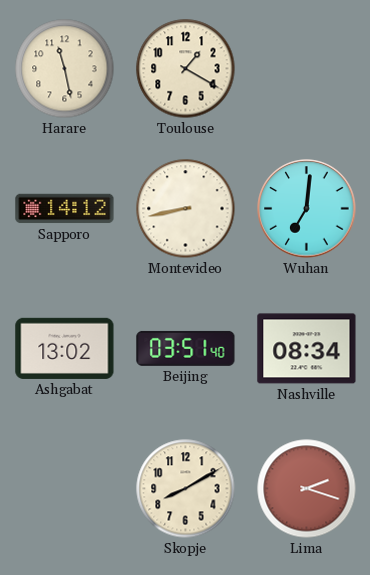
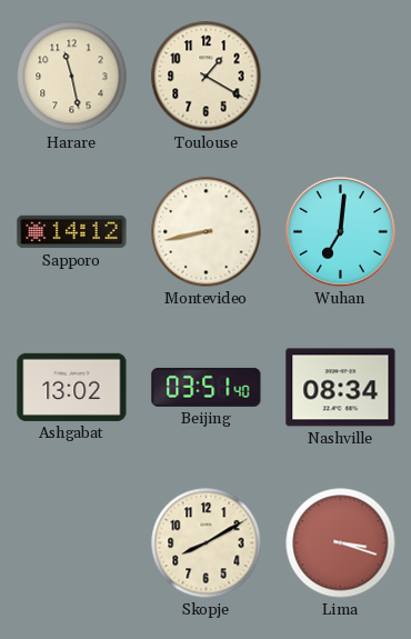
Lima: 2:18 -> 3:18 (341, 543)
